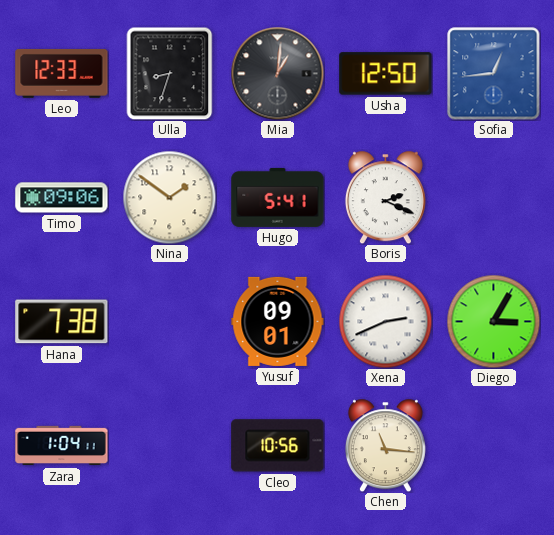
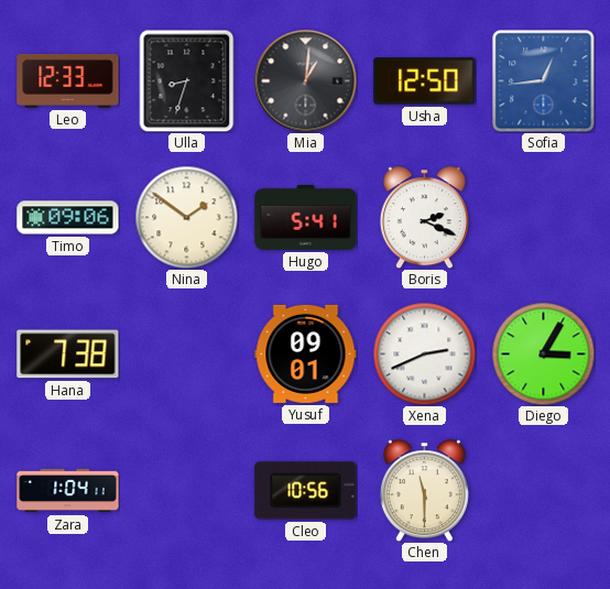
Chen: 11:16 -> 11:30 (424, 490)
